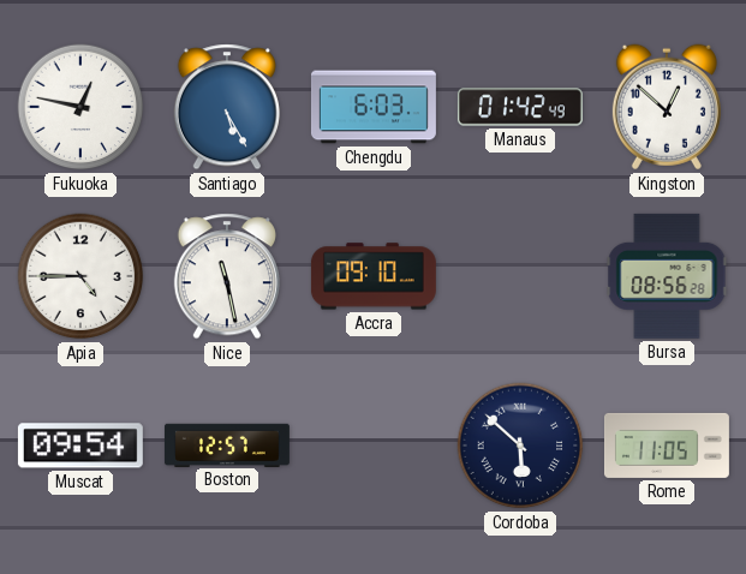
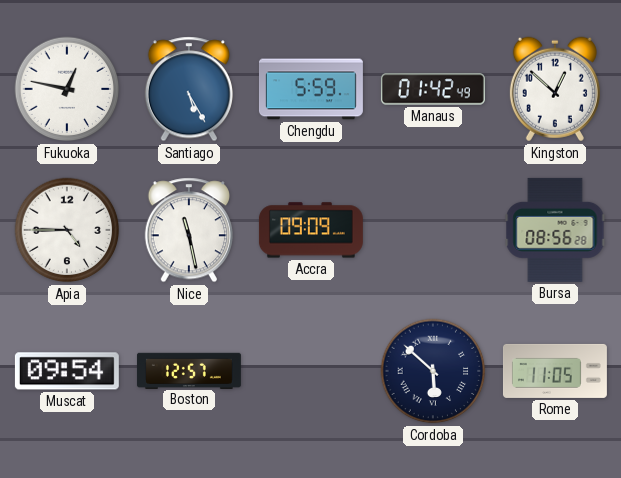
Chengdu: 6:03 -> 5:59 (311, 89)
Accra: 09:10 -> 09:09 (311, 230)
